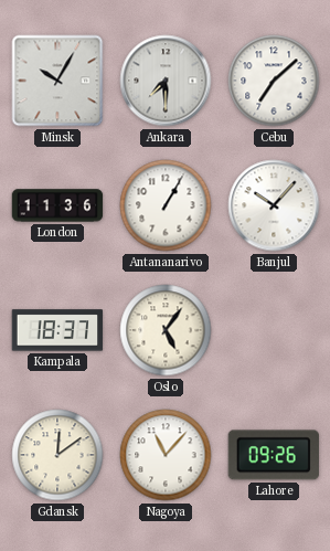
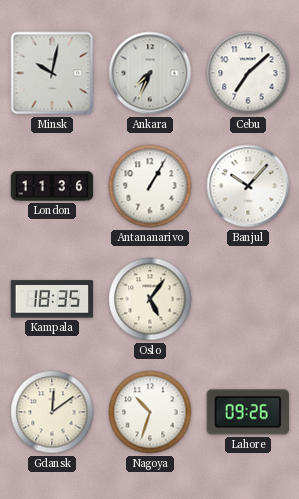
Minsk: 10:05 -> 10:02 (52, 73)
Ankara: 7:30 -> 7:34 (150, 73)
Kampala: 18:37 -> 18:35 (52, 299)
Nagoya: 11:07 -> 10:33 (150, 412)
